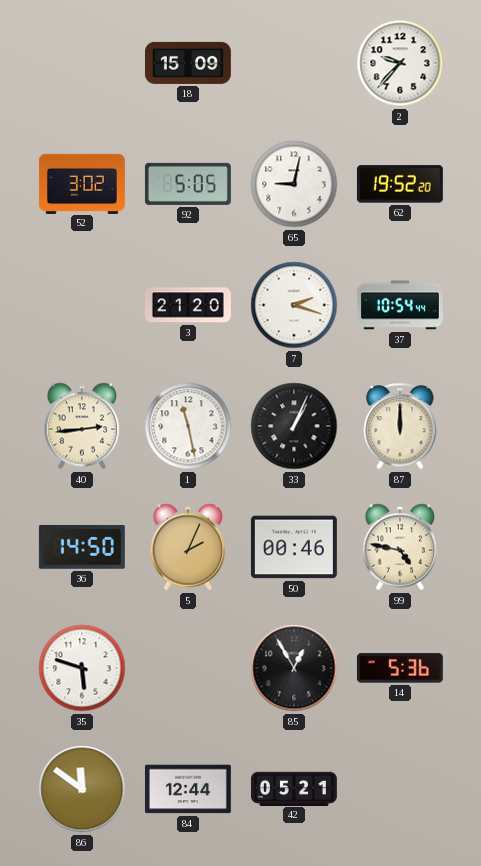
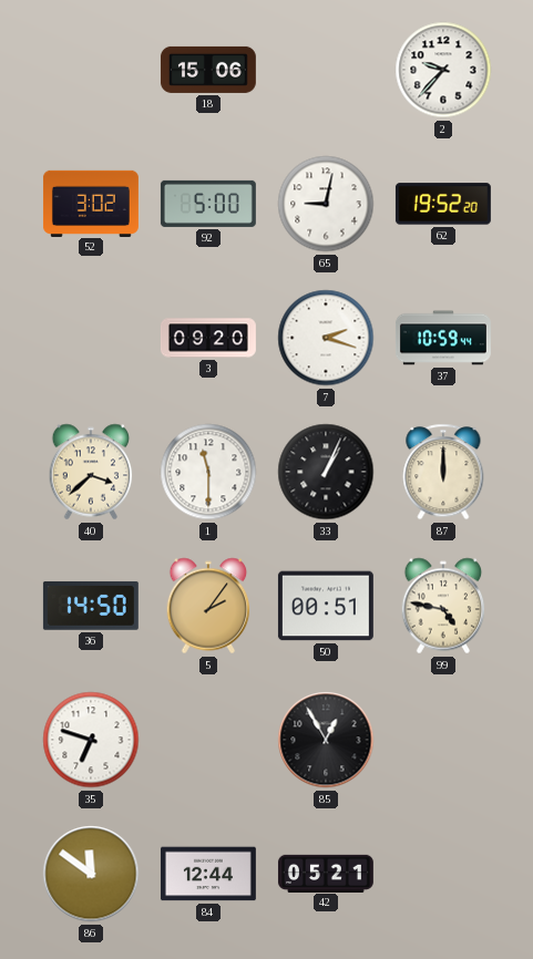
18: 15:09 -> 15:06 (208, 70)
92: 5:05 -> 5:00 (208, 204)
3: 21:20 -> 09:20 (208, 338)
37: 10:54 -> 10:59 (443, 338)
40: 2:44 -> 3:38 (91, 472)
1: 11:28 -> 11:30 (208, 472)
5: 2:04 -> 2:06 (208, 606)
50: 00:46 -> 00:51 (326, 606)
35: 5:48 -> 6:48 (91, 740)
14: 5:36 -> none (400, 668)
